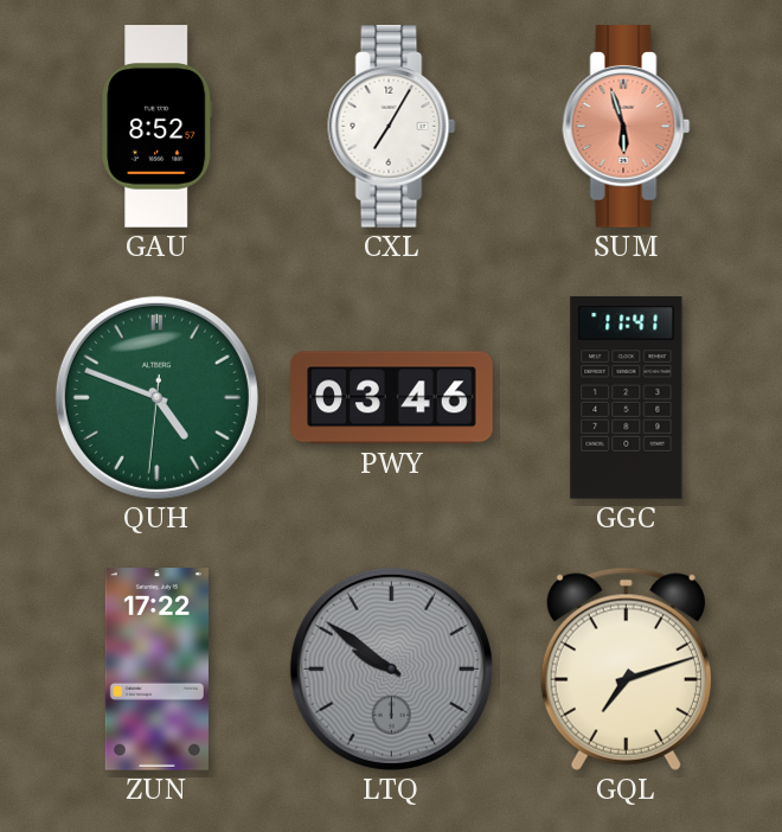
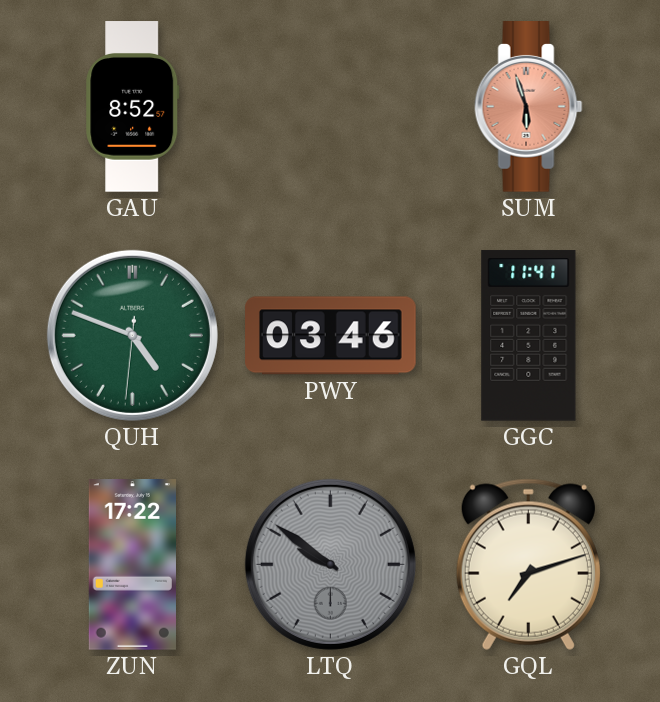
CXL: 7:05 -> none (392, 127)
